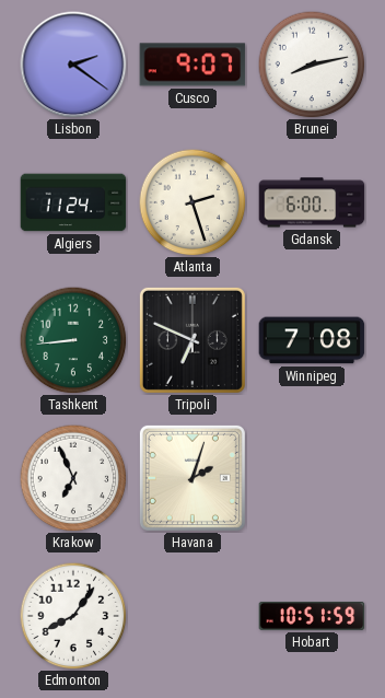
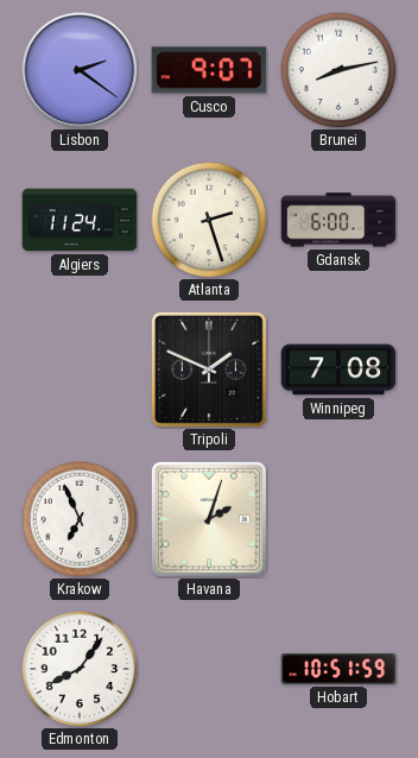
Tashkent: 8:44 -> none (73, 340)
Tripoli: 6:49 -> 1:49 (209, 369)
